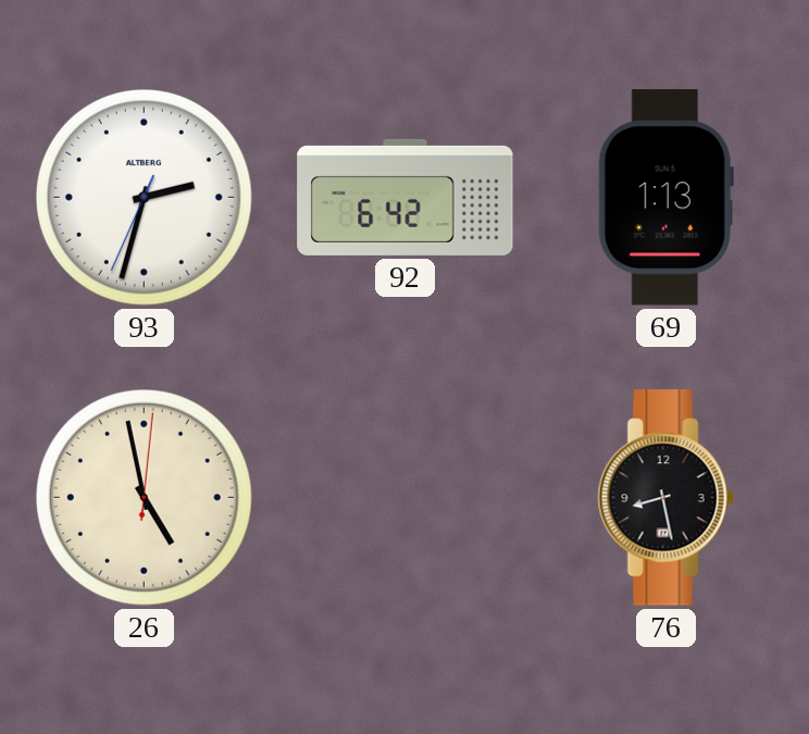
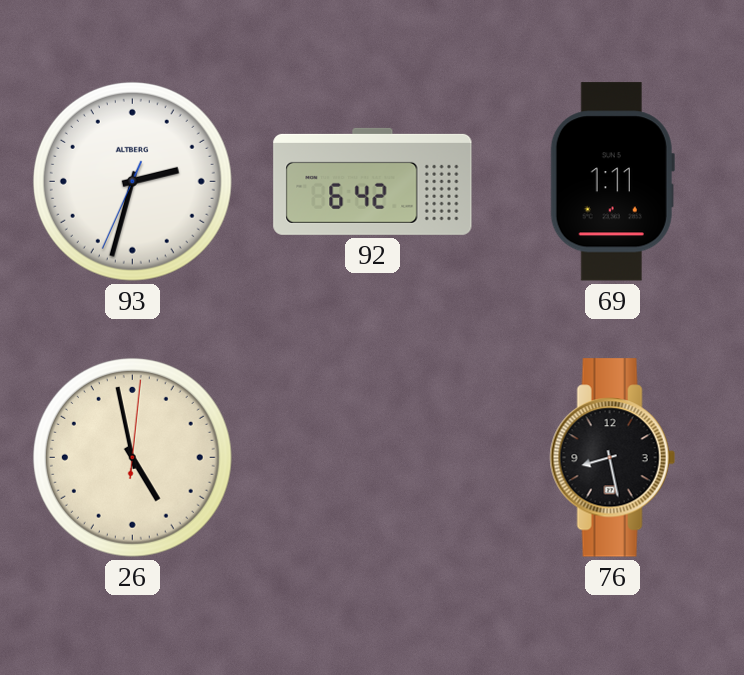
69: 1:13 -> 1:11 (612, 182)
